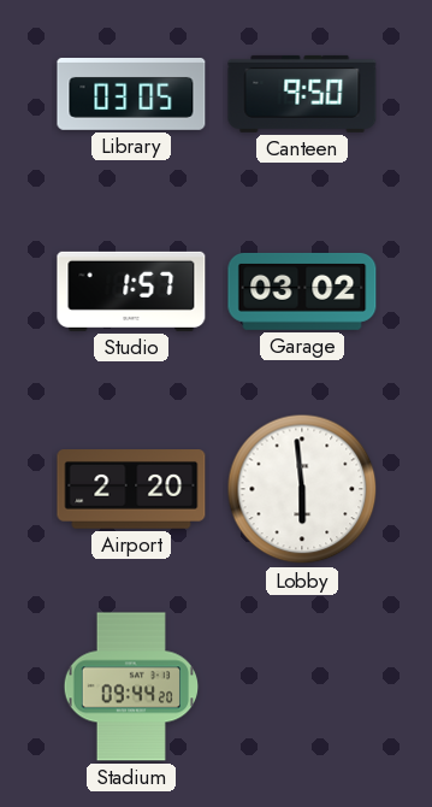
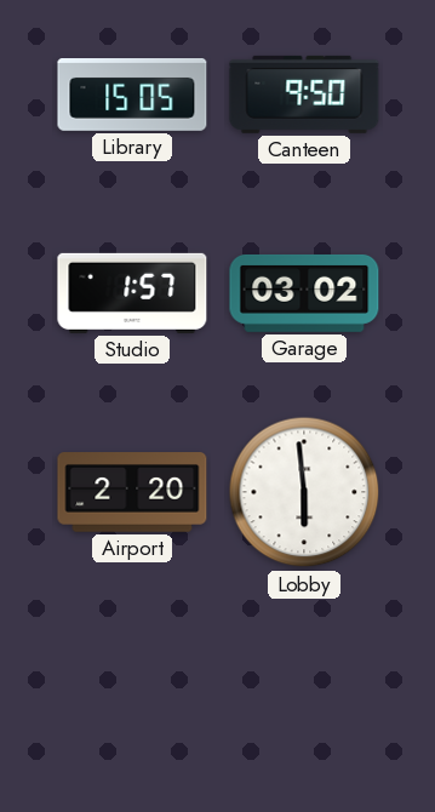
Library: 03:05 -> 15:05 (132, 96)
Stadium: 09:44 -> none (131, 687)
